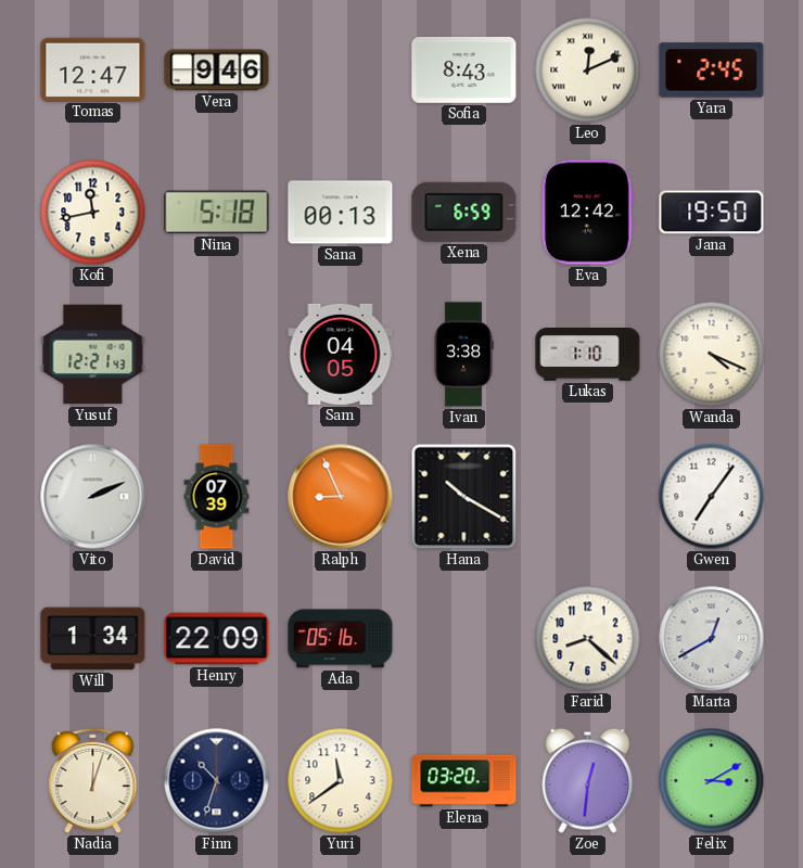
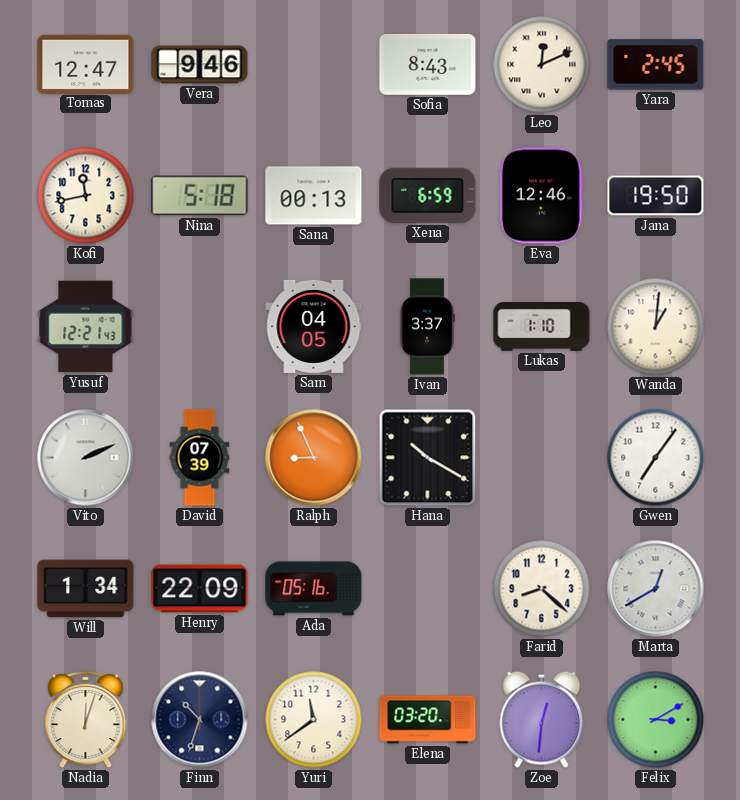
Eva: 12:42 -> 12:46 (541, 196)
Ivan: 3:38 -> 3:37 (427, 327)
Wanda: 4:19 -> 1:01 (656, 327)
